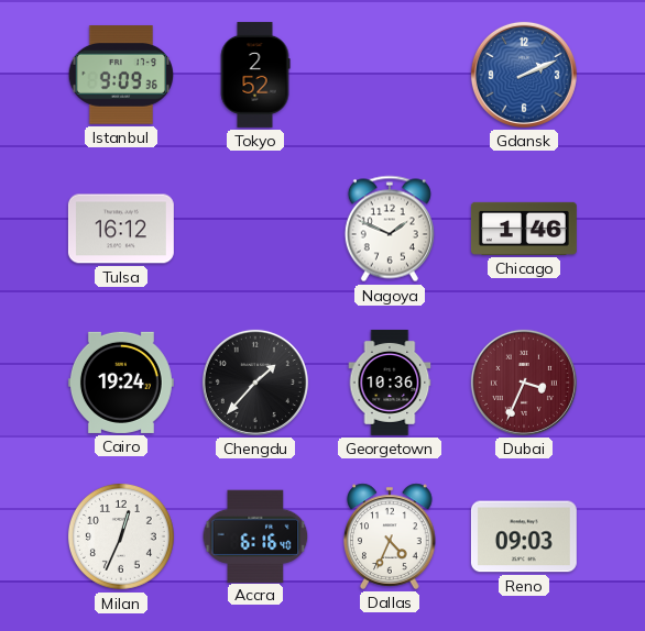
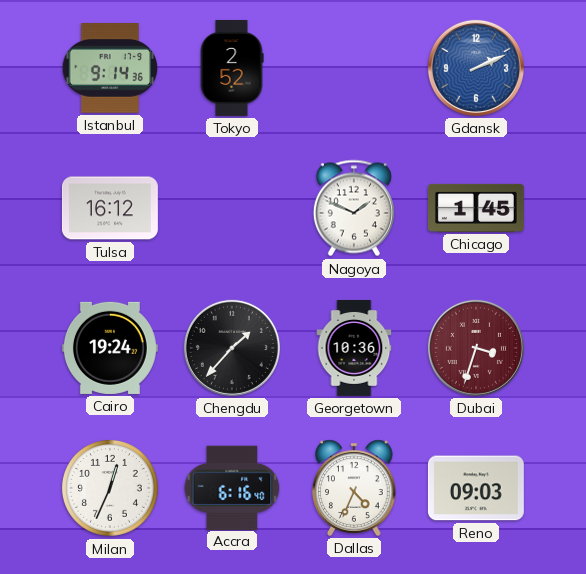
Istanbul: 9:09 -> 9:14 (109, 69)
Chicago: 1:46 -> 1:45 (476, 208)
Dubai: 3:34 -> 3:33 (476, 348)
